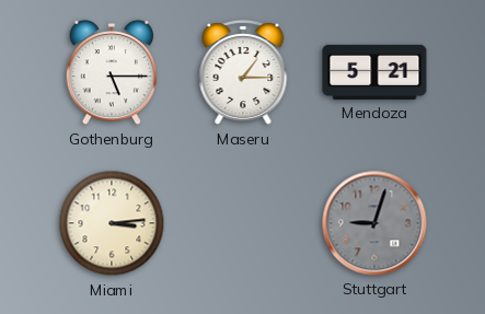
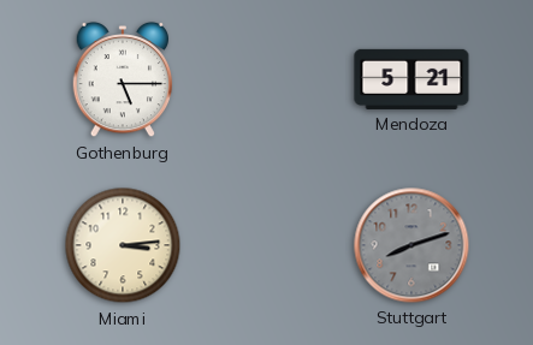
Maseru: 1:15 -> none (243, 73)
Stuttgart: 9:03 -> 8:12 (411, 245)
